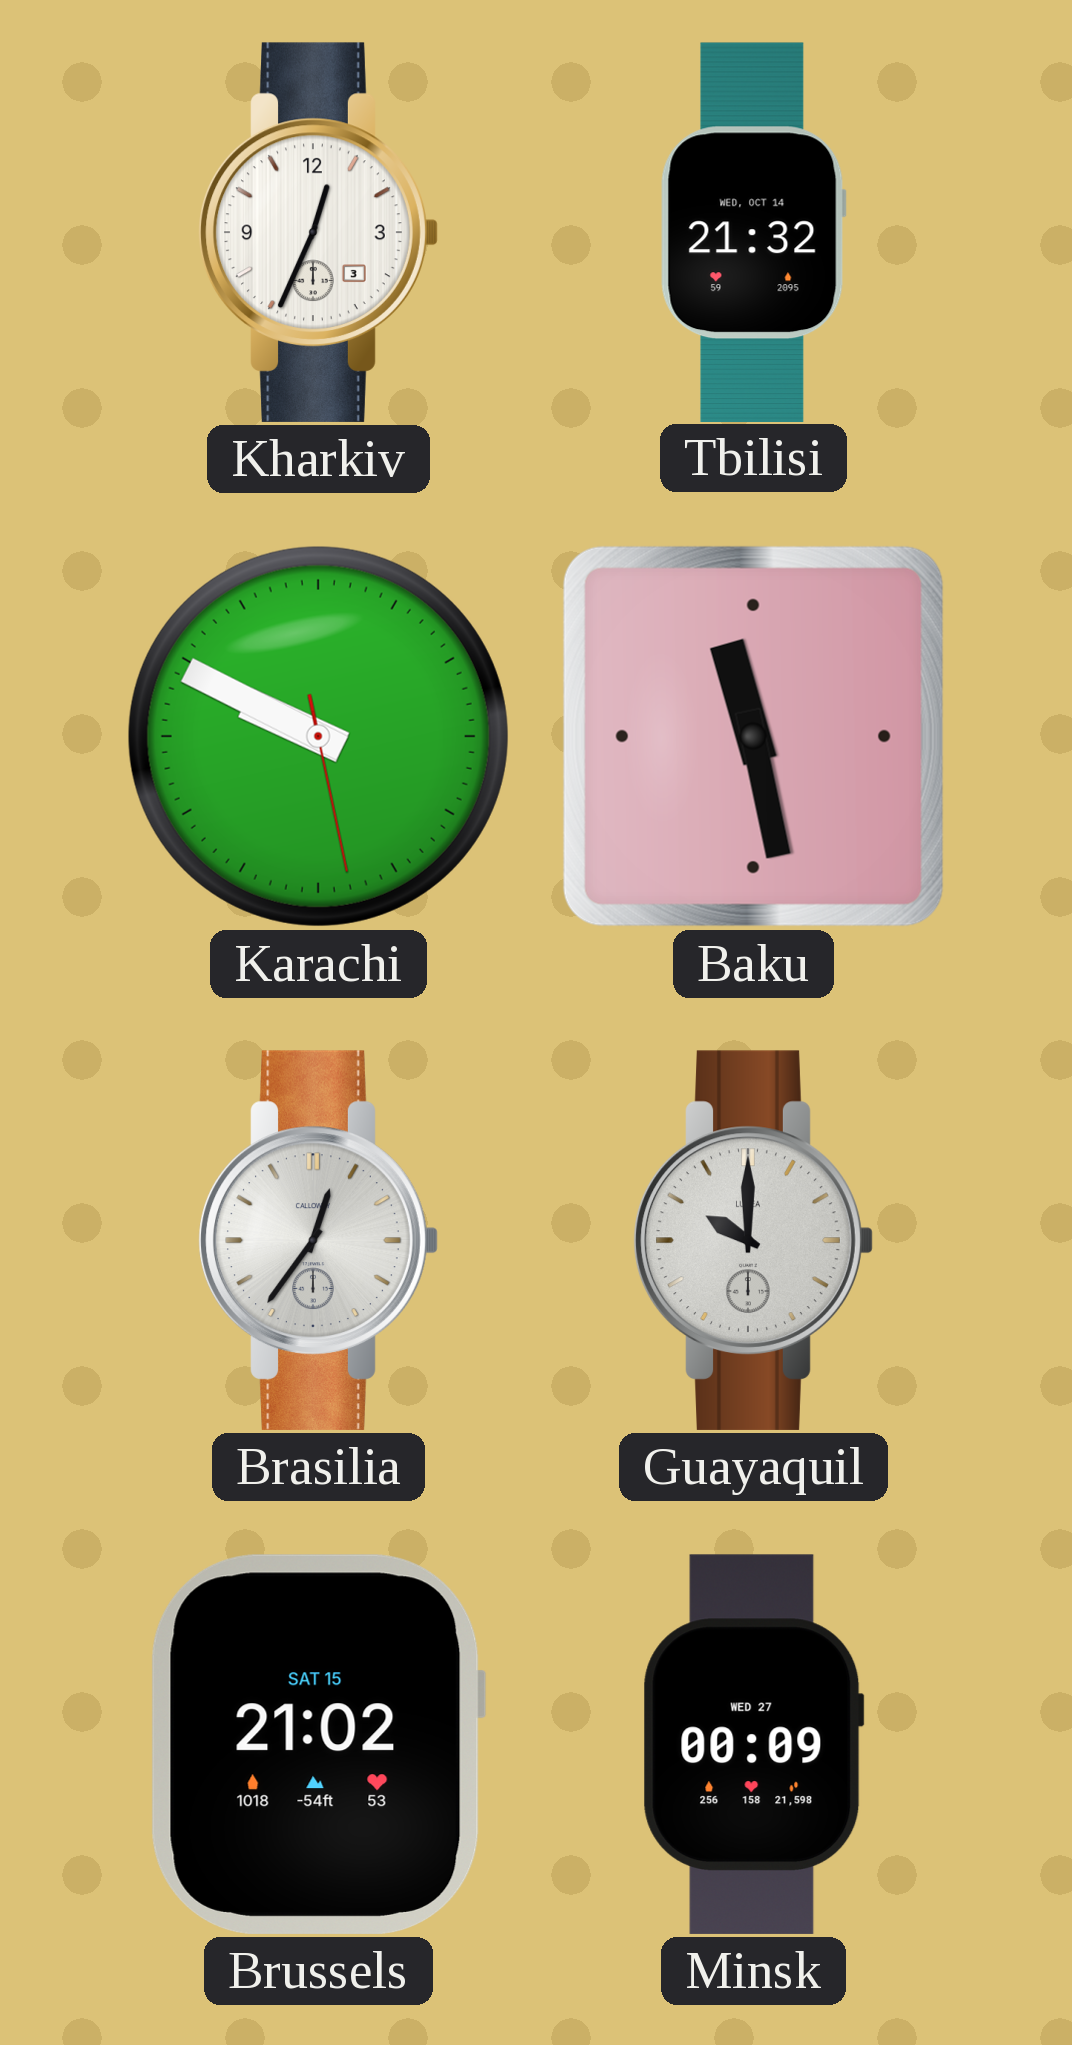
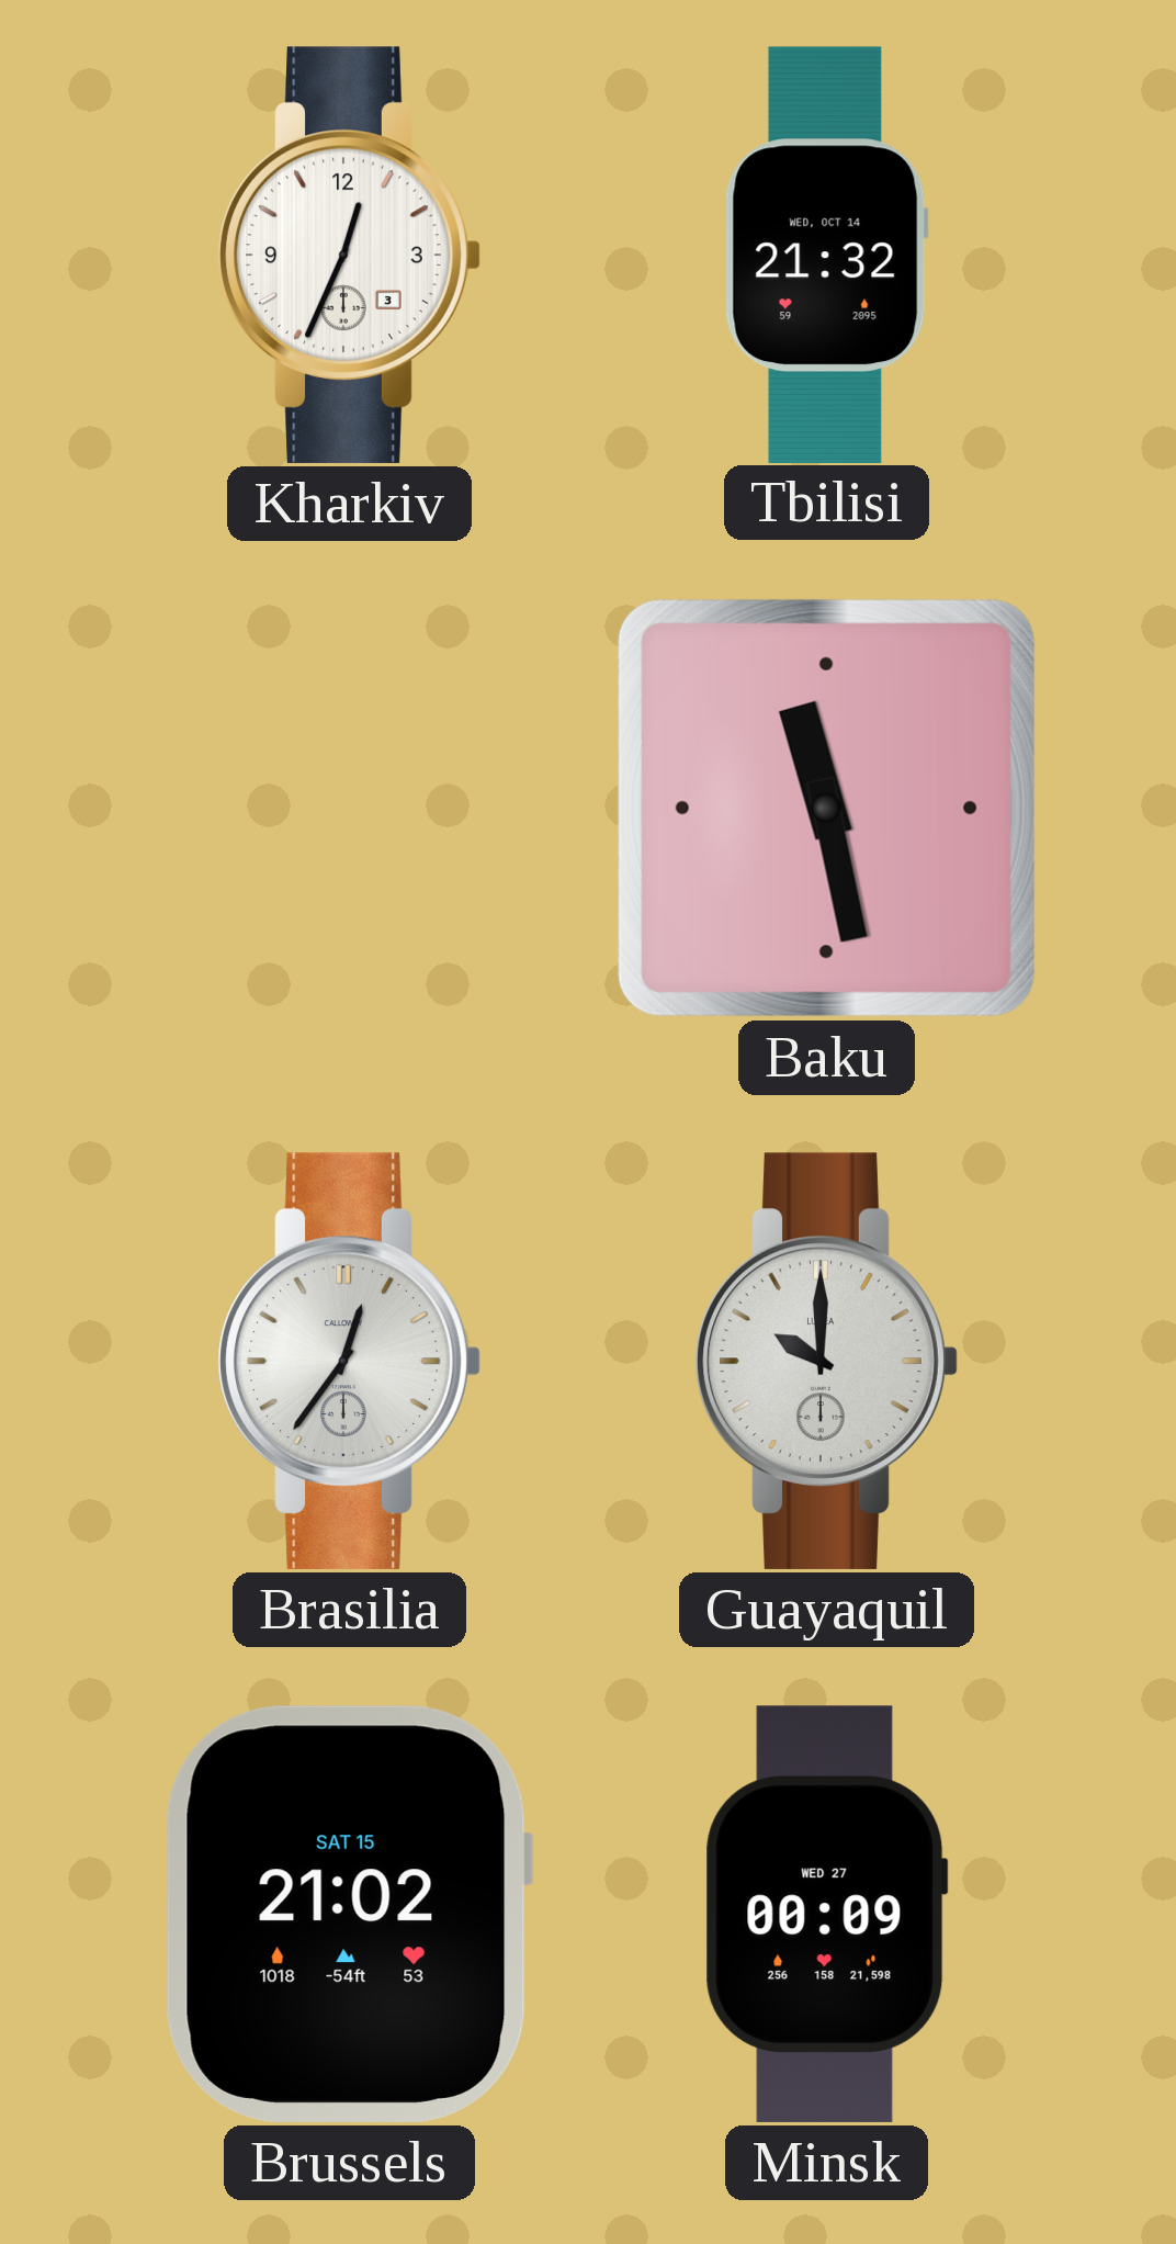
Karachi: 9:49 -> none (318, 736)
